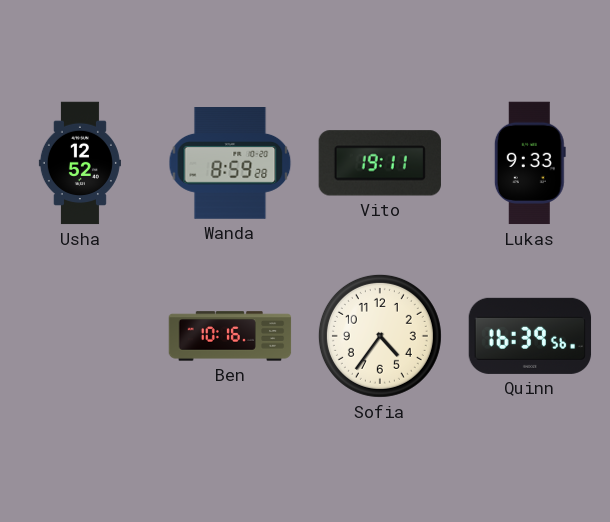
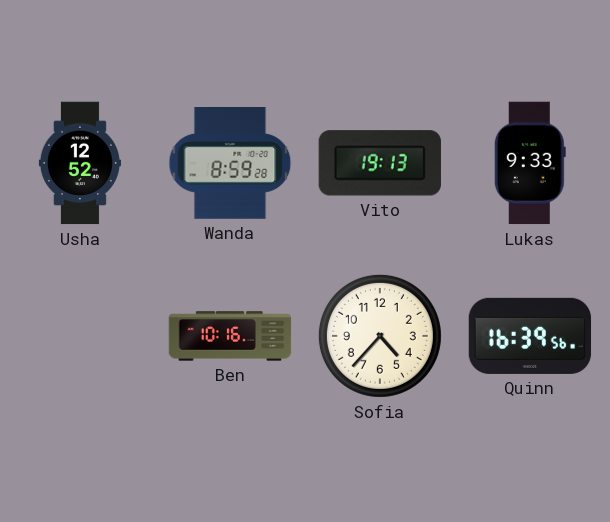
Vito: 19:11 -> 19:13 (380, 163)
Sofia: 4:36 -> 4:37 (380, 336)
